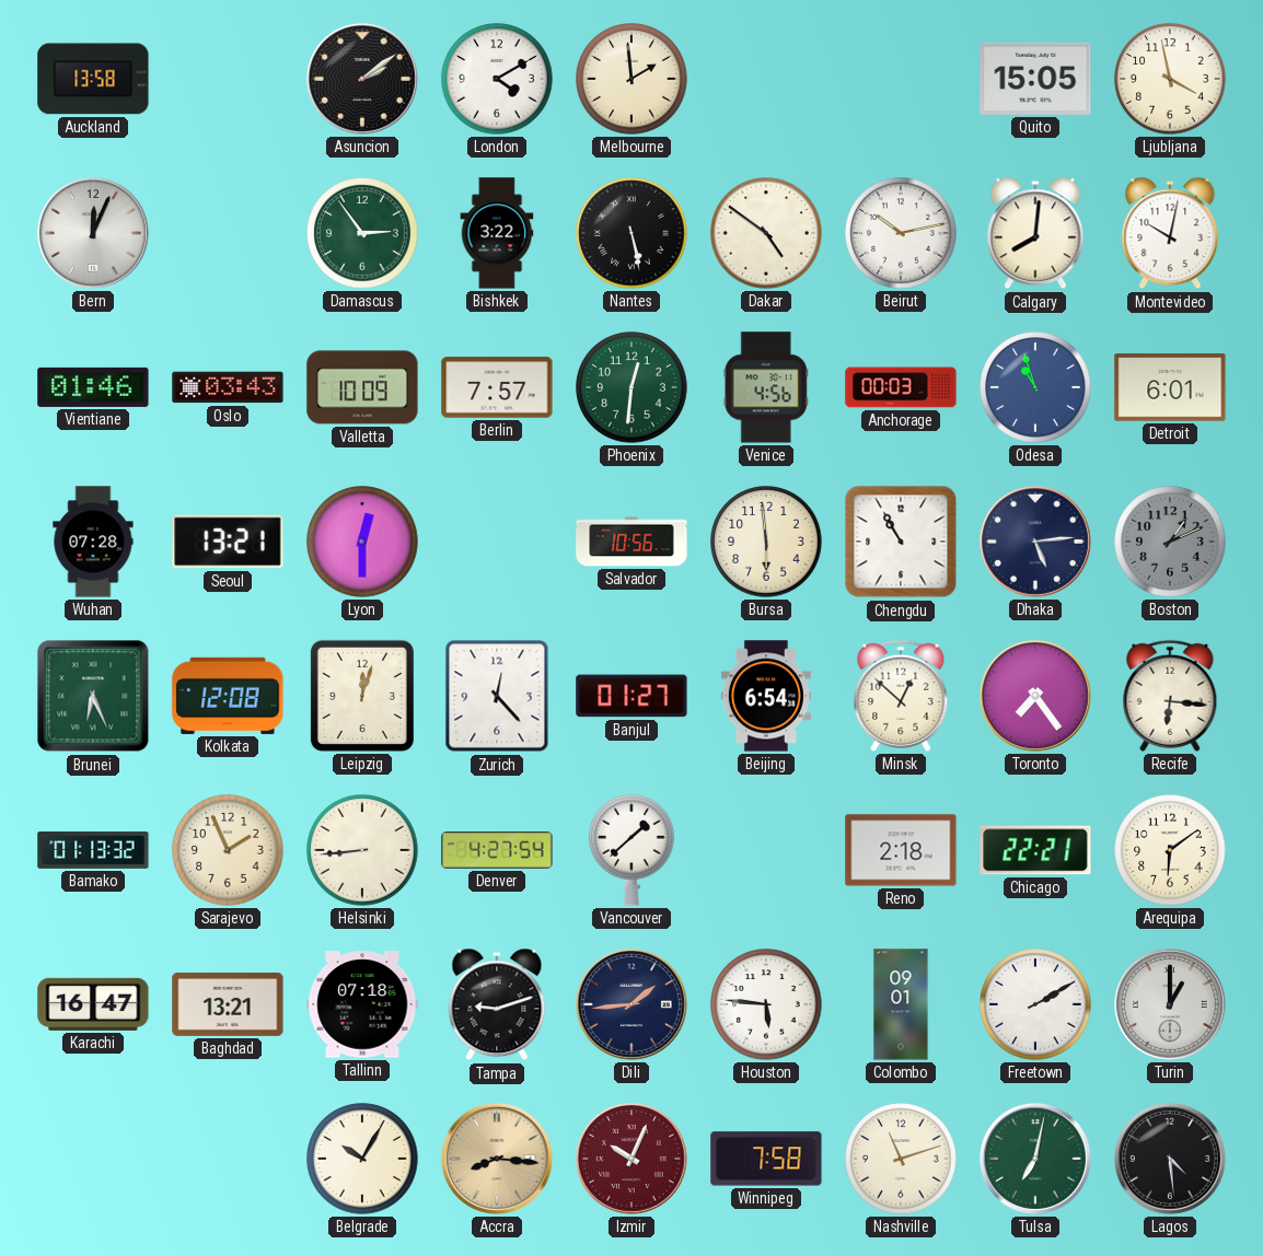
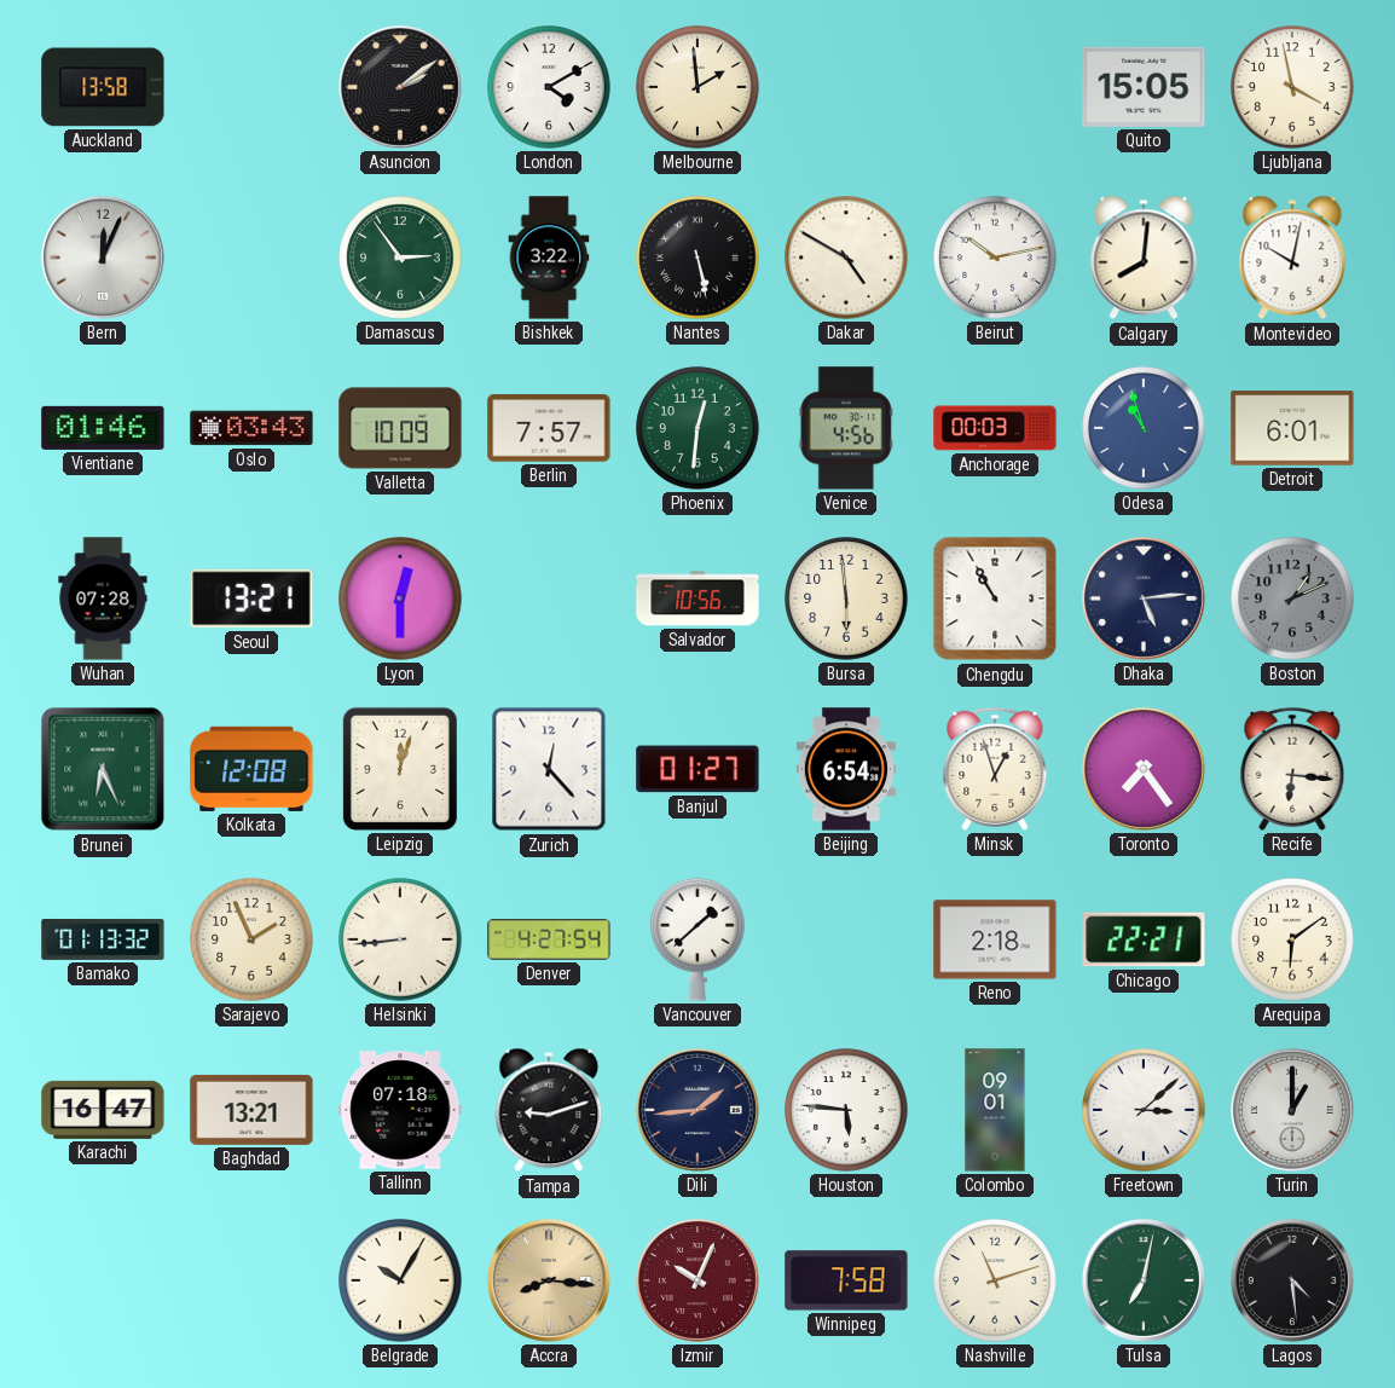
Dakar: 4:51 -> 4:50 (846, 258)
Minsk: 12:52 -> 12:57 (995, 769)
Freetown: 2:10 -> 3:08 (1144, 1110)
